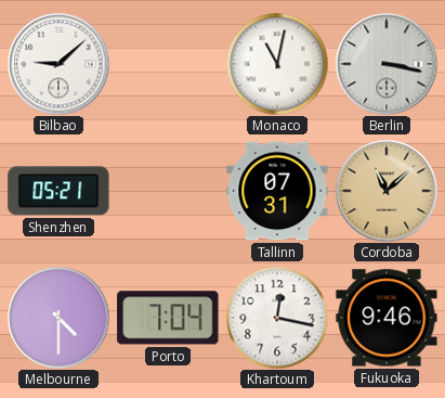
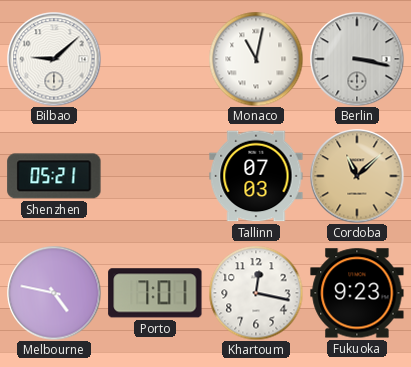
Tallinn: 07:31 -> 07:03 (256, 176)
Melbourne: 4:30 -> 4:47 (54, 293)
Porto: 7:04 -> 7:01 (155, 293)
Fukuoka: 9:46 -> 9:23 (357, 293)
